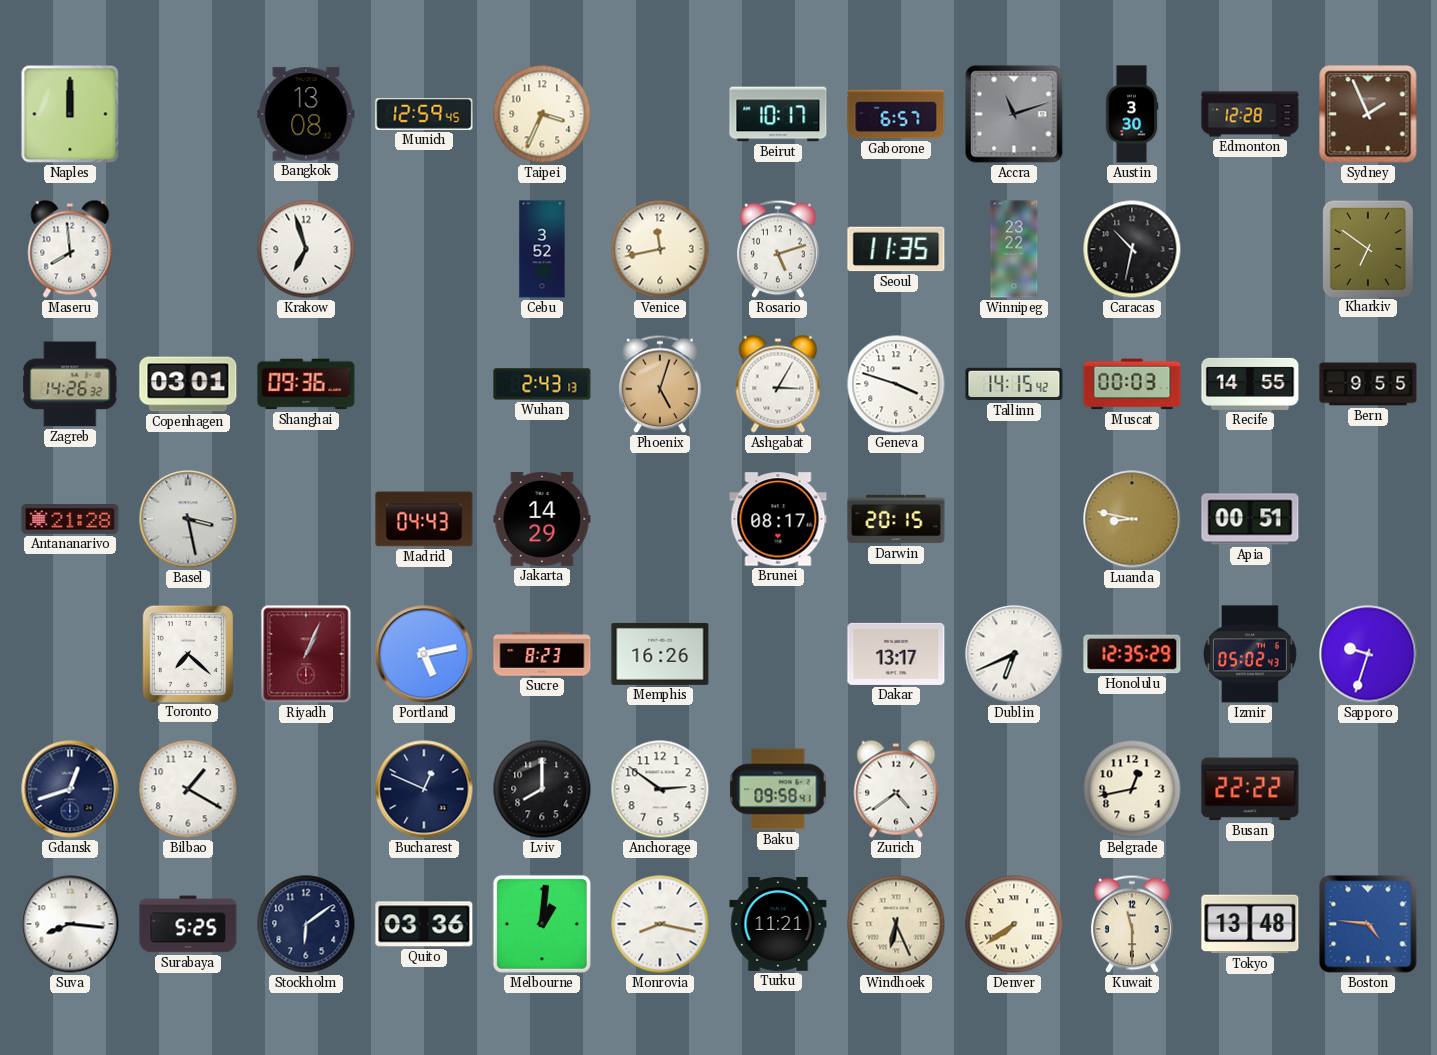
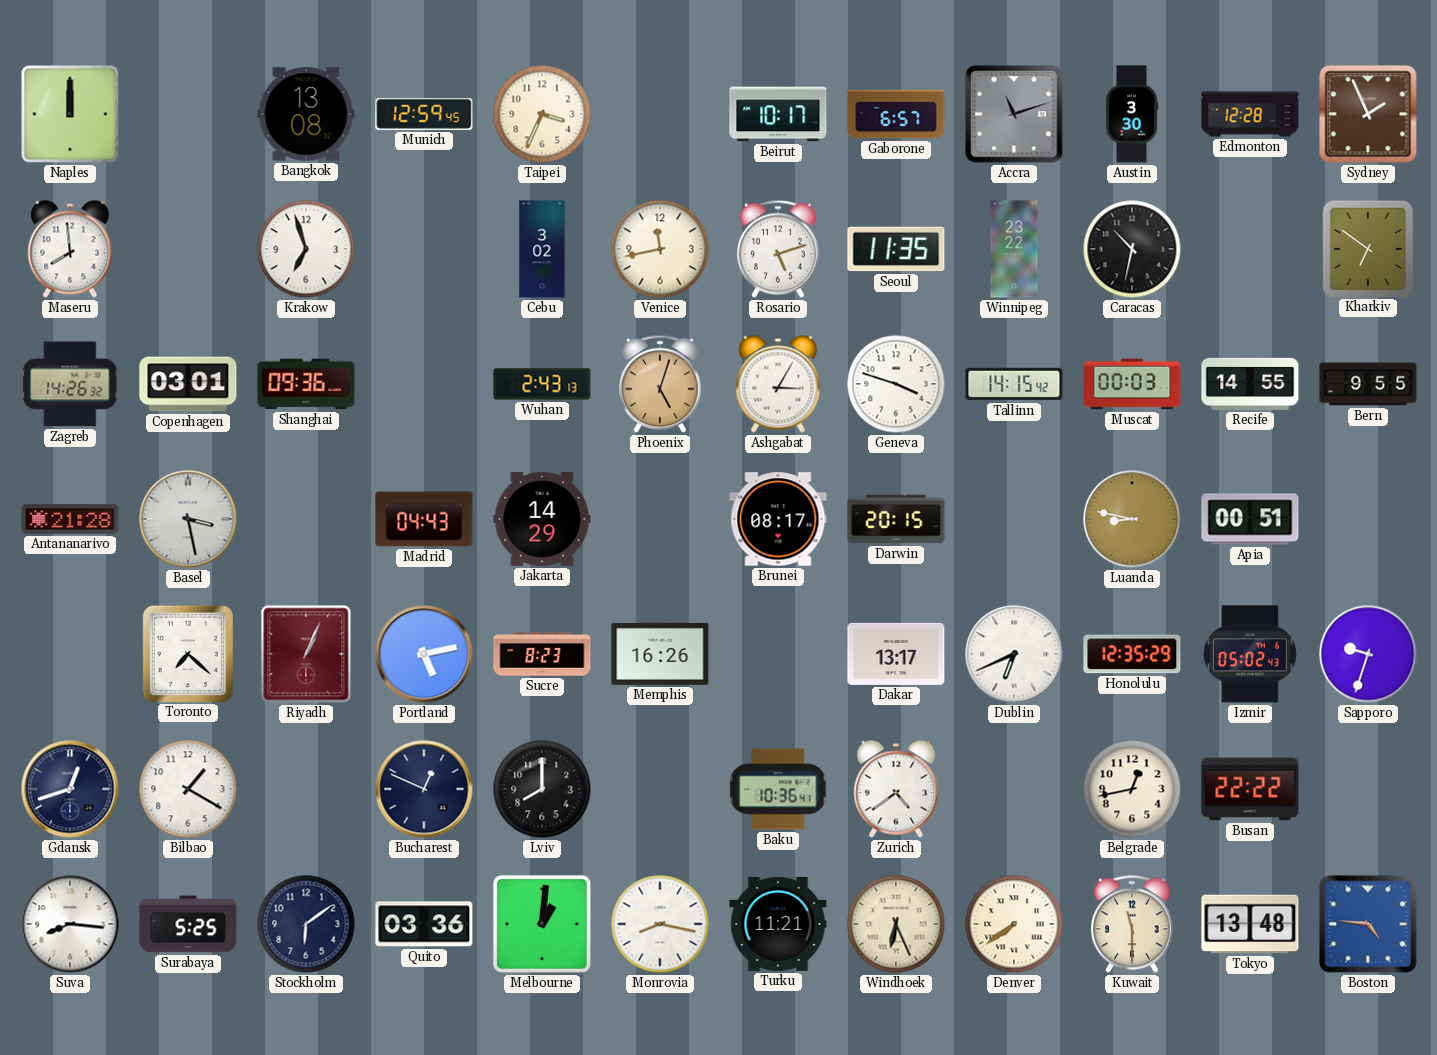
Cebu: 3:52 -> 3:02 (542, 249)
Anchorage: 2:51 -> none (660, 789)
Baku: 09:58 -> 10:36 (778, 789)
